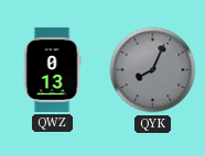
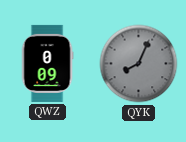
QWZ: 0:13 -> 0:09 (47, 63)
